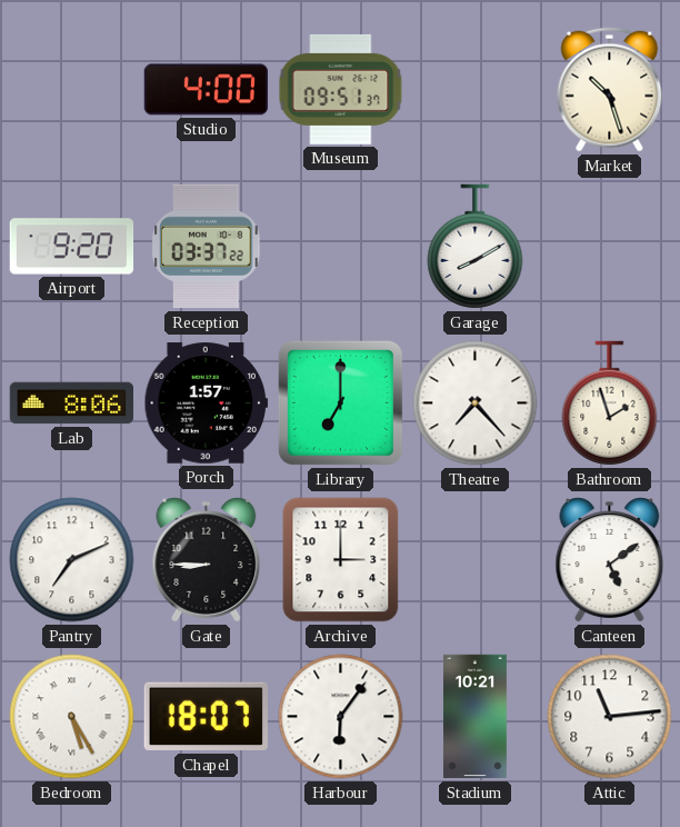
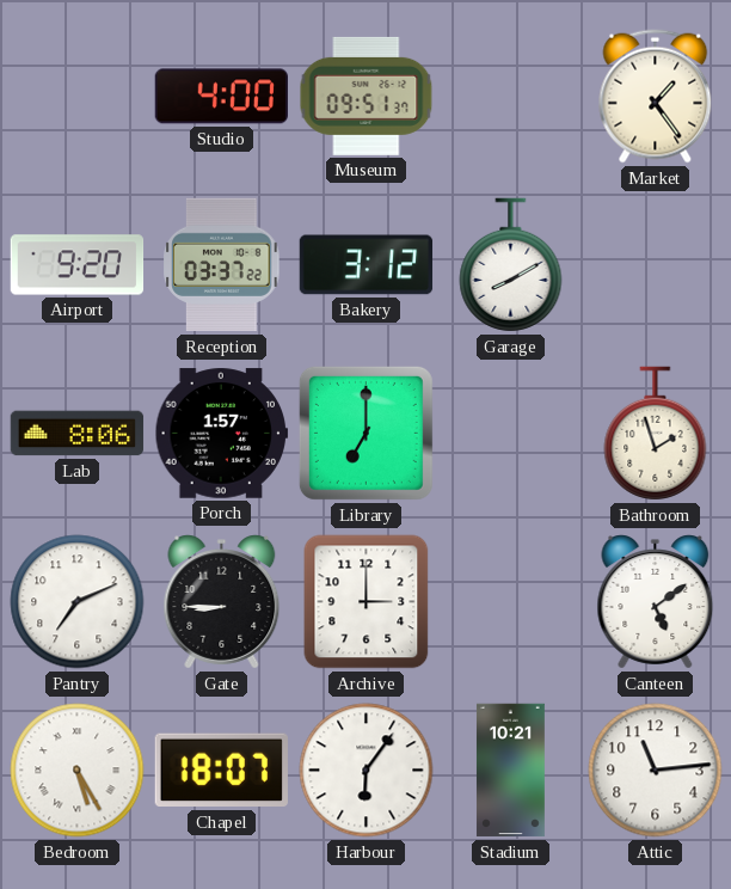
Market: 10:27 -> 1:24 (656, 97)
Bakery: none -> 3:12 (367, 265)
Theatre: 7:23 -> none (476, 403)
